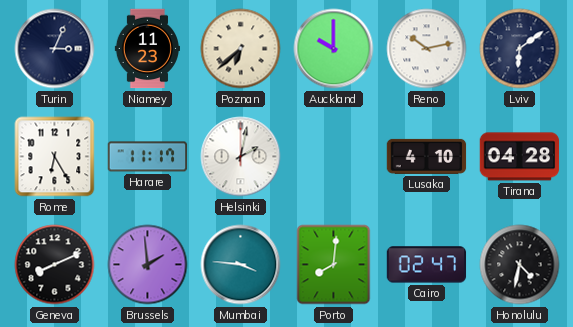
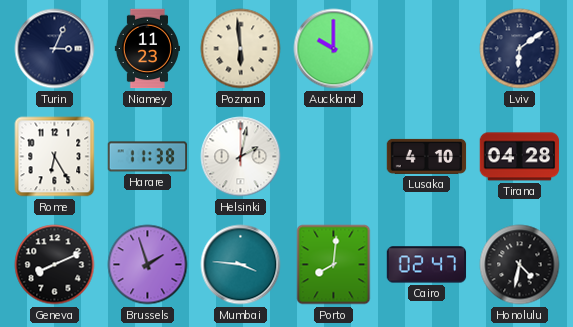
Poznan: 6:38 -> 5:59 (241, 49)
Reno: 10:13 -> none (427, 49)
Harare: 11:17 -> 11:38 (148, 157)
Brussels: 1:59 -> 1:57 (148, 265)
